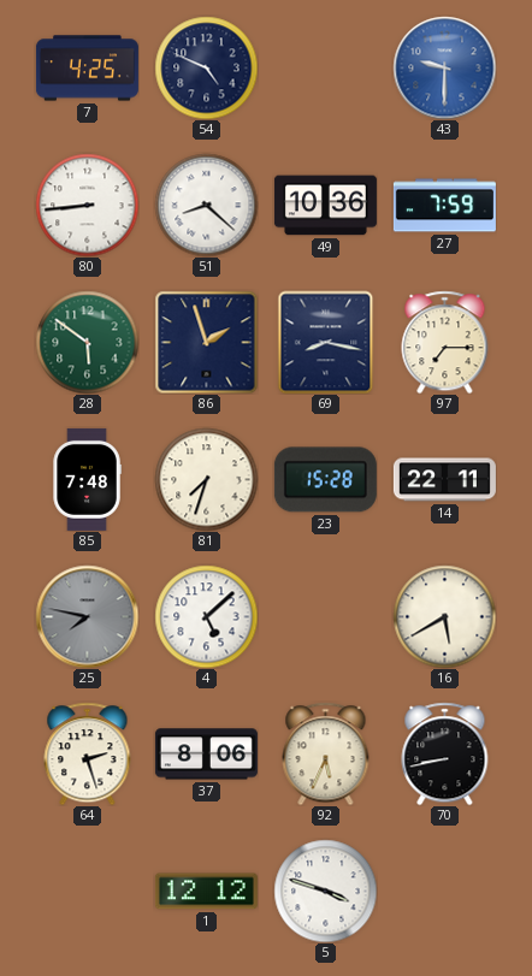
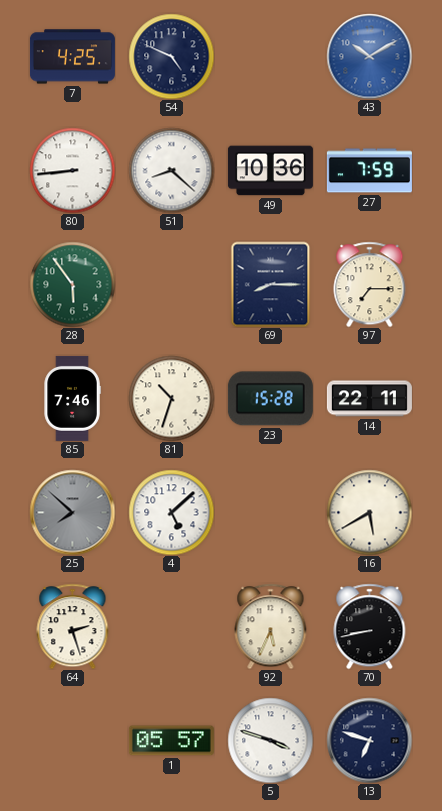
43: 9:30 -> 10:10 (369, 56)
28: 5:51 -> 5:54 (72, 284)
86: 1:57 -> none (206, 342)
69: 8:17 -> 8:15 (271, 284)
85: 7:48 -> 7:46 (72, 398)
81: 7:33 -> 10:33 (171, 398)
25: 7:47 -> 7:52 (72, 512)
37: 8:06 -> none (206, 755)
1: 12:12 -> 05:57 (171, 741)
13: none -> 6:48 (369, 740)
